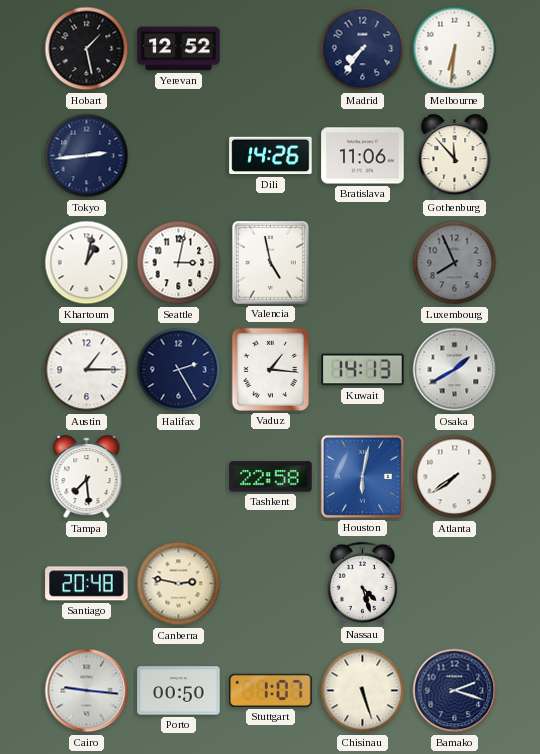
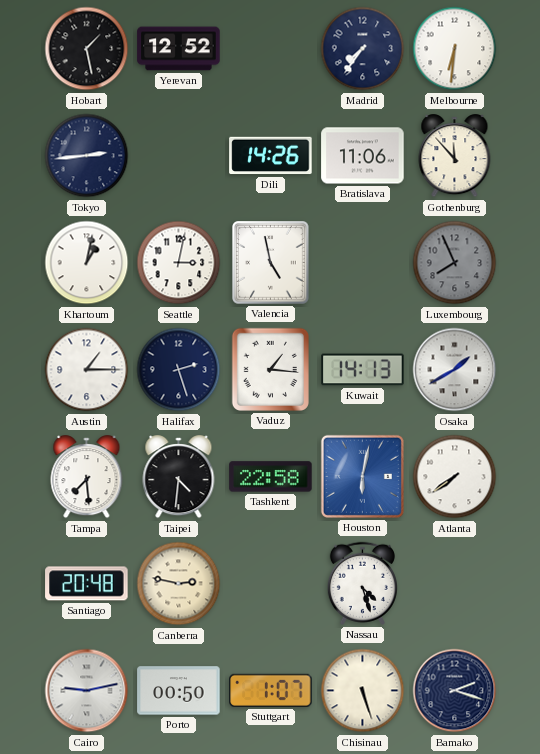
Halifax: 2:25 -> 2:27 (179, 370)
Taipei: none -> 4:31 (179, 477)
Cairo: 9:16 -> 9:13 (87, 691)
